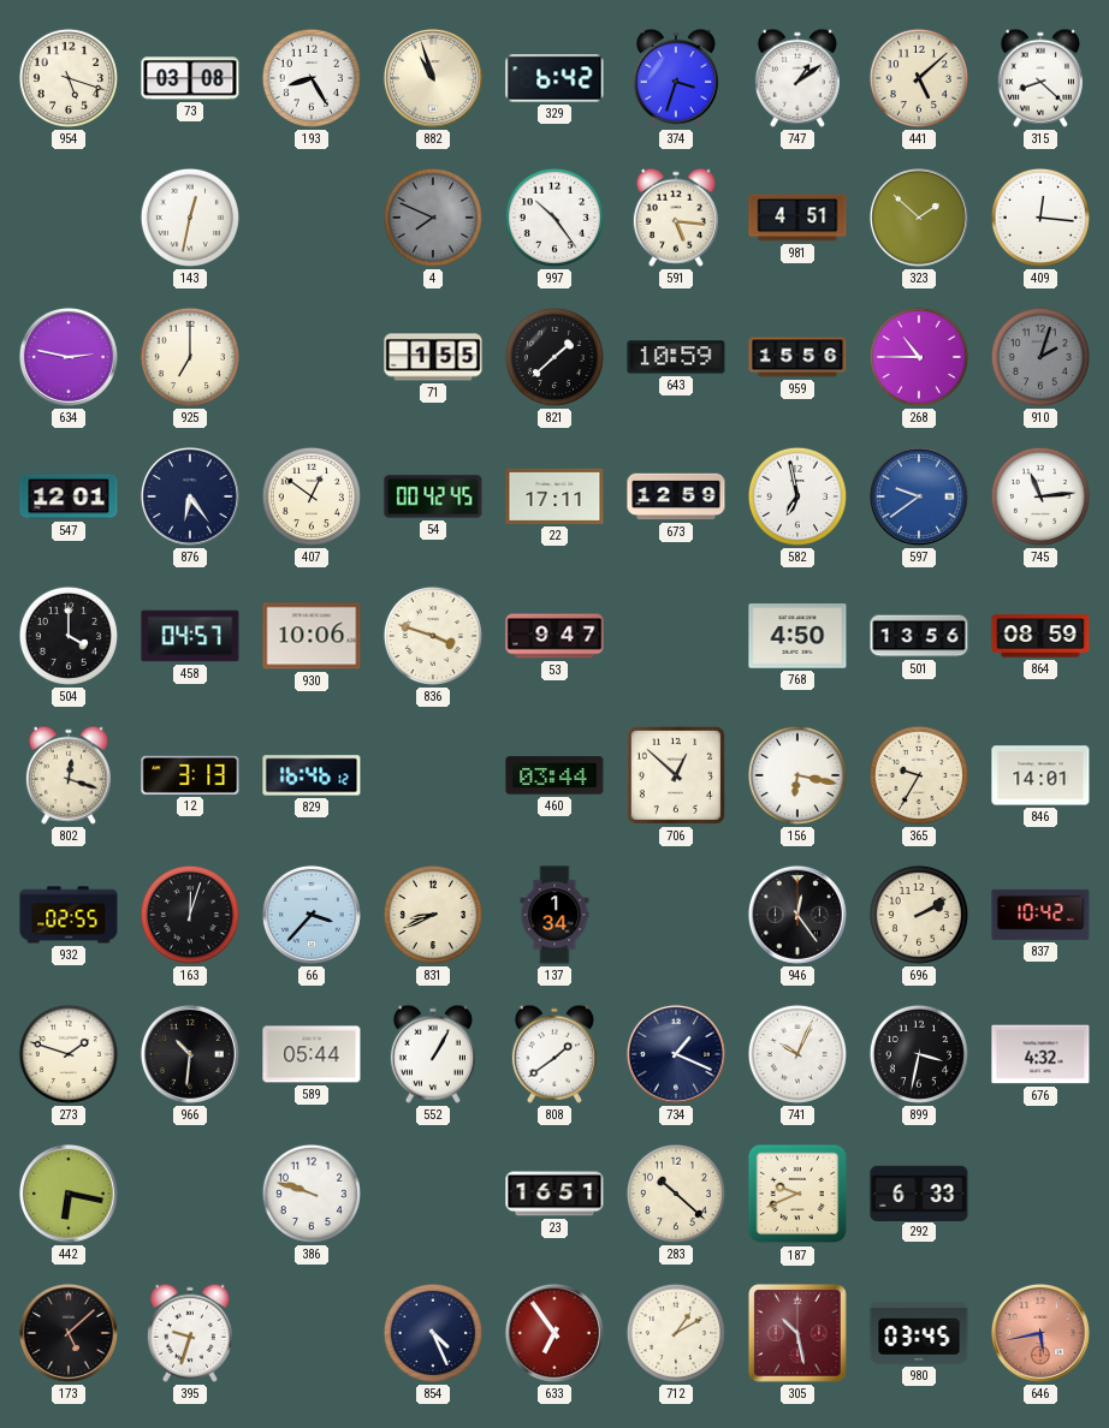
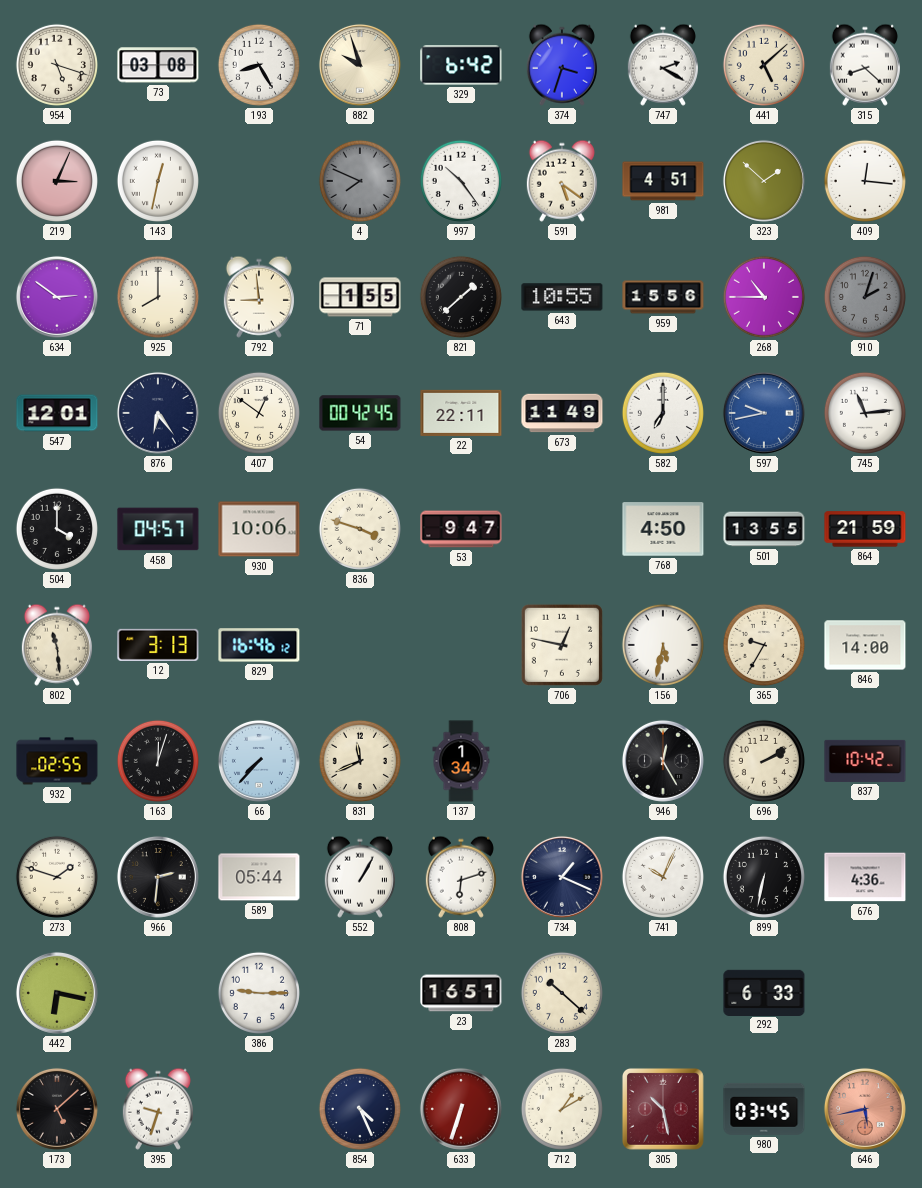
882: 10:57 -> 9:57 (360, 65)
747: 1:09 -> 2:20 (663, 65)
219: none -> 3:04 (57, 181)
591: 5:16 -> 5:21 (562, 181)
634: 2:47 -> 2:51 (57, 297)
925: 7:00 -> 8:00 (158, 297)
792: none -> 8:59 (259, 297)
643: 10:59 -> 10:55 (562, 297)
22: 17:11 -> 22:11 (461, 413)
673: 12:59 -> 11:49 (562, 413)
582: 6:58 -> 7:00 (663, 413)
597: 9:39 -> 9:43 (764, 413)
501: 13:56 -> 13:55 (764, 529)
864: 08:59 -> 21:59 (865, 529)
802: 12:18 -> 11:29 (57, 645)
460: 03:44 -> none (554, 775)
706: 12:52 -> 12:47 (562, 645)
156: 6:17 -> 5:32 (663, 645)
846: 14:01 -> 14:00 (865, 645)
66: 3:37 -> 7:37 (259, 761)
831: 8:41 -> 11:41 (360, 761)
946: 12:24 -> 12:25 (663, 761)
966: 10:31 -> 2:31 (158, 877)
808: 1:39 -> 6:12 (461, 877)
899: 3:32 -> 6:32 (764, 877)
676: 4:32 -> 4:36 (865, 877)
386: 9:48 -> 9:15 (259, 993)
187: 9:41 -> none (797, 1194)
633: 6:54 -> 6:33 (461, 1109)
